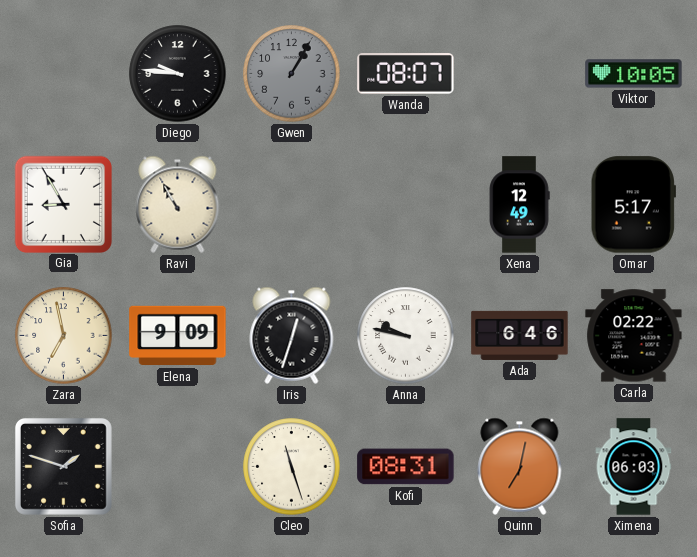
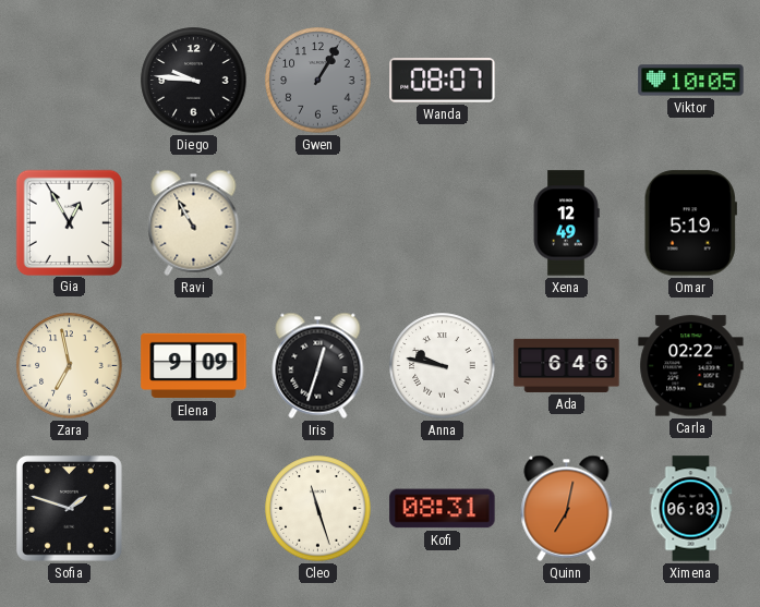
Gia: 8:55 -> 12:55 (69, 222)
Omar: 5:17 -> 5:19 (690, 223)
